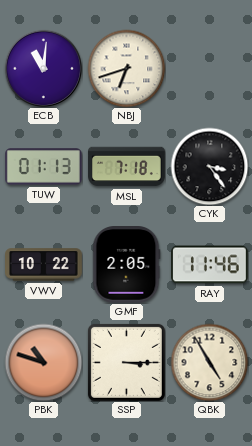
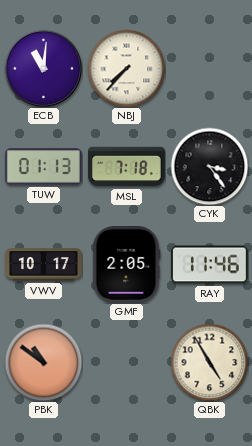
NBJ: 6:42 -> 7:37 (126, 68)
VWV: 10:22 -> 10:17 (44, 265)
PBK: 10:48 -> 10:51 (43, 362)
SSP: 3:15 -> none (126, 362)
